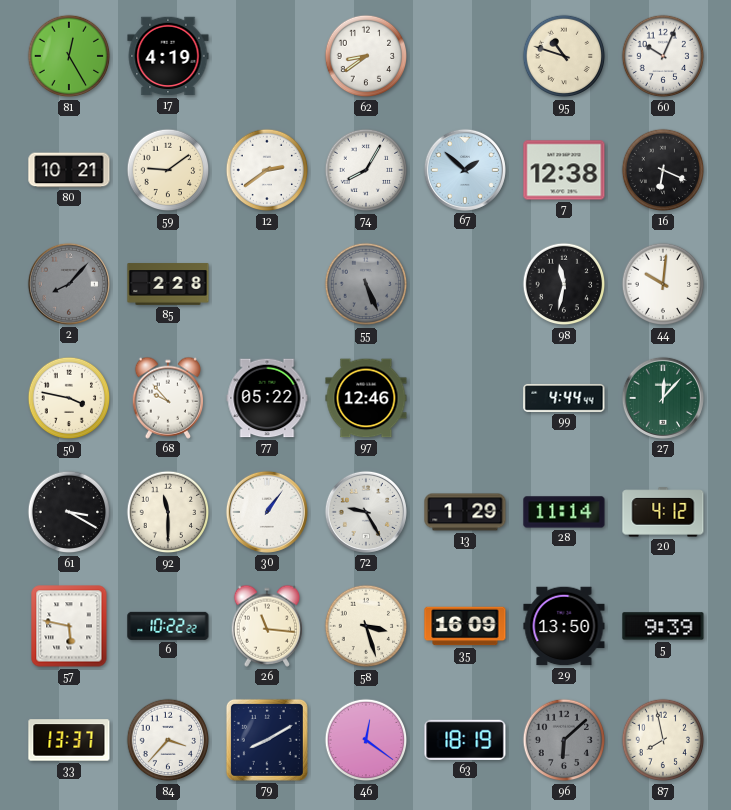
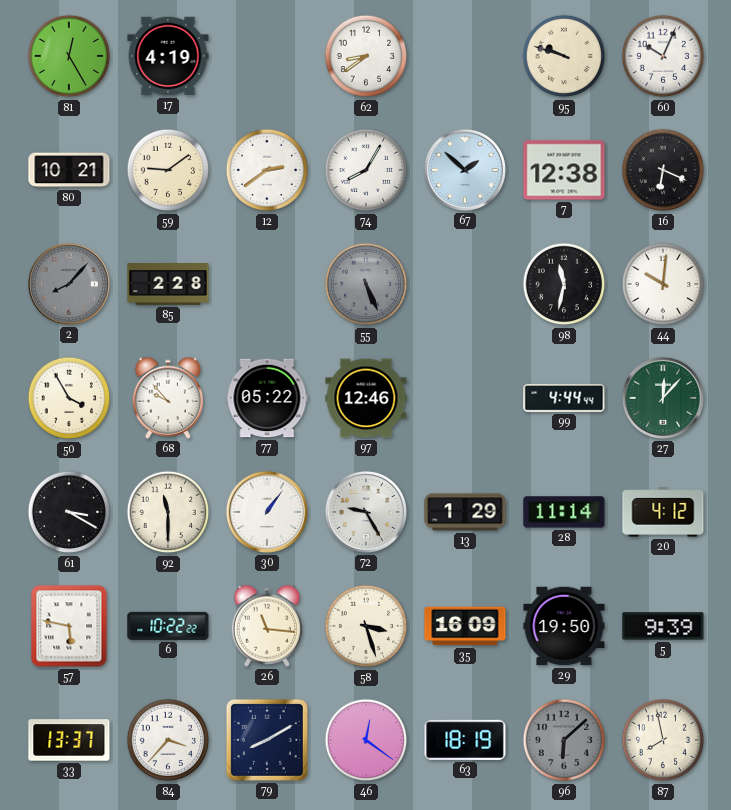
95: 10:48 -> 9:48 (564, 56)
50: 3:47 -> 3:55 (69, 398)
29: 13:50 -> 19:50 (564, 626)
